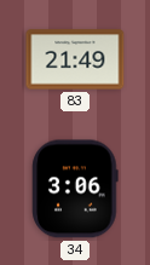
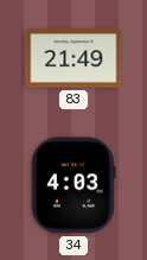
34: 3:06 -> 4:03 (73, 185)
